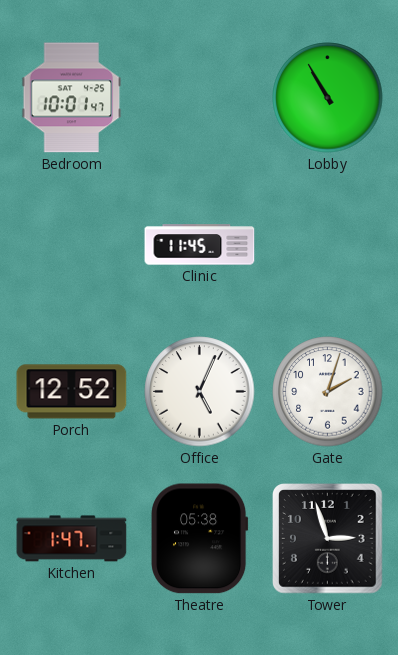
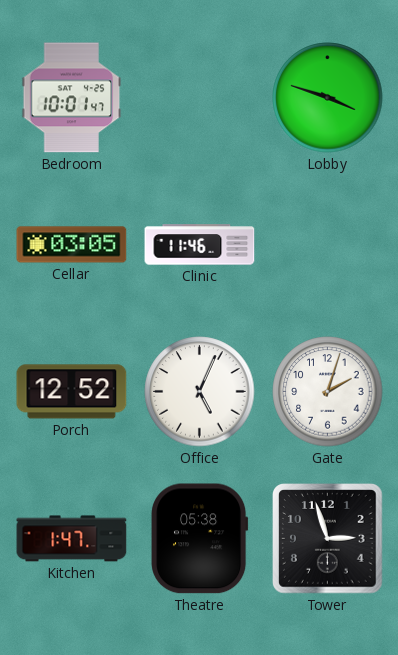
Lobby: 10:55 -> 3:48 (328, 98)
Cellar: none -> 03:05 (72, 245)
Clinic: 11:45 -> 11:46 (200, 245)
